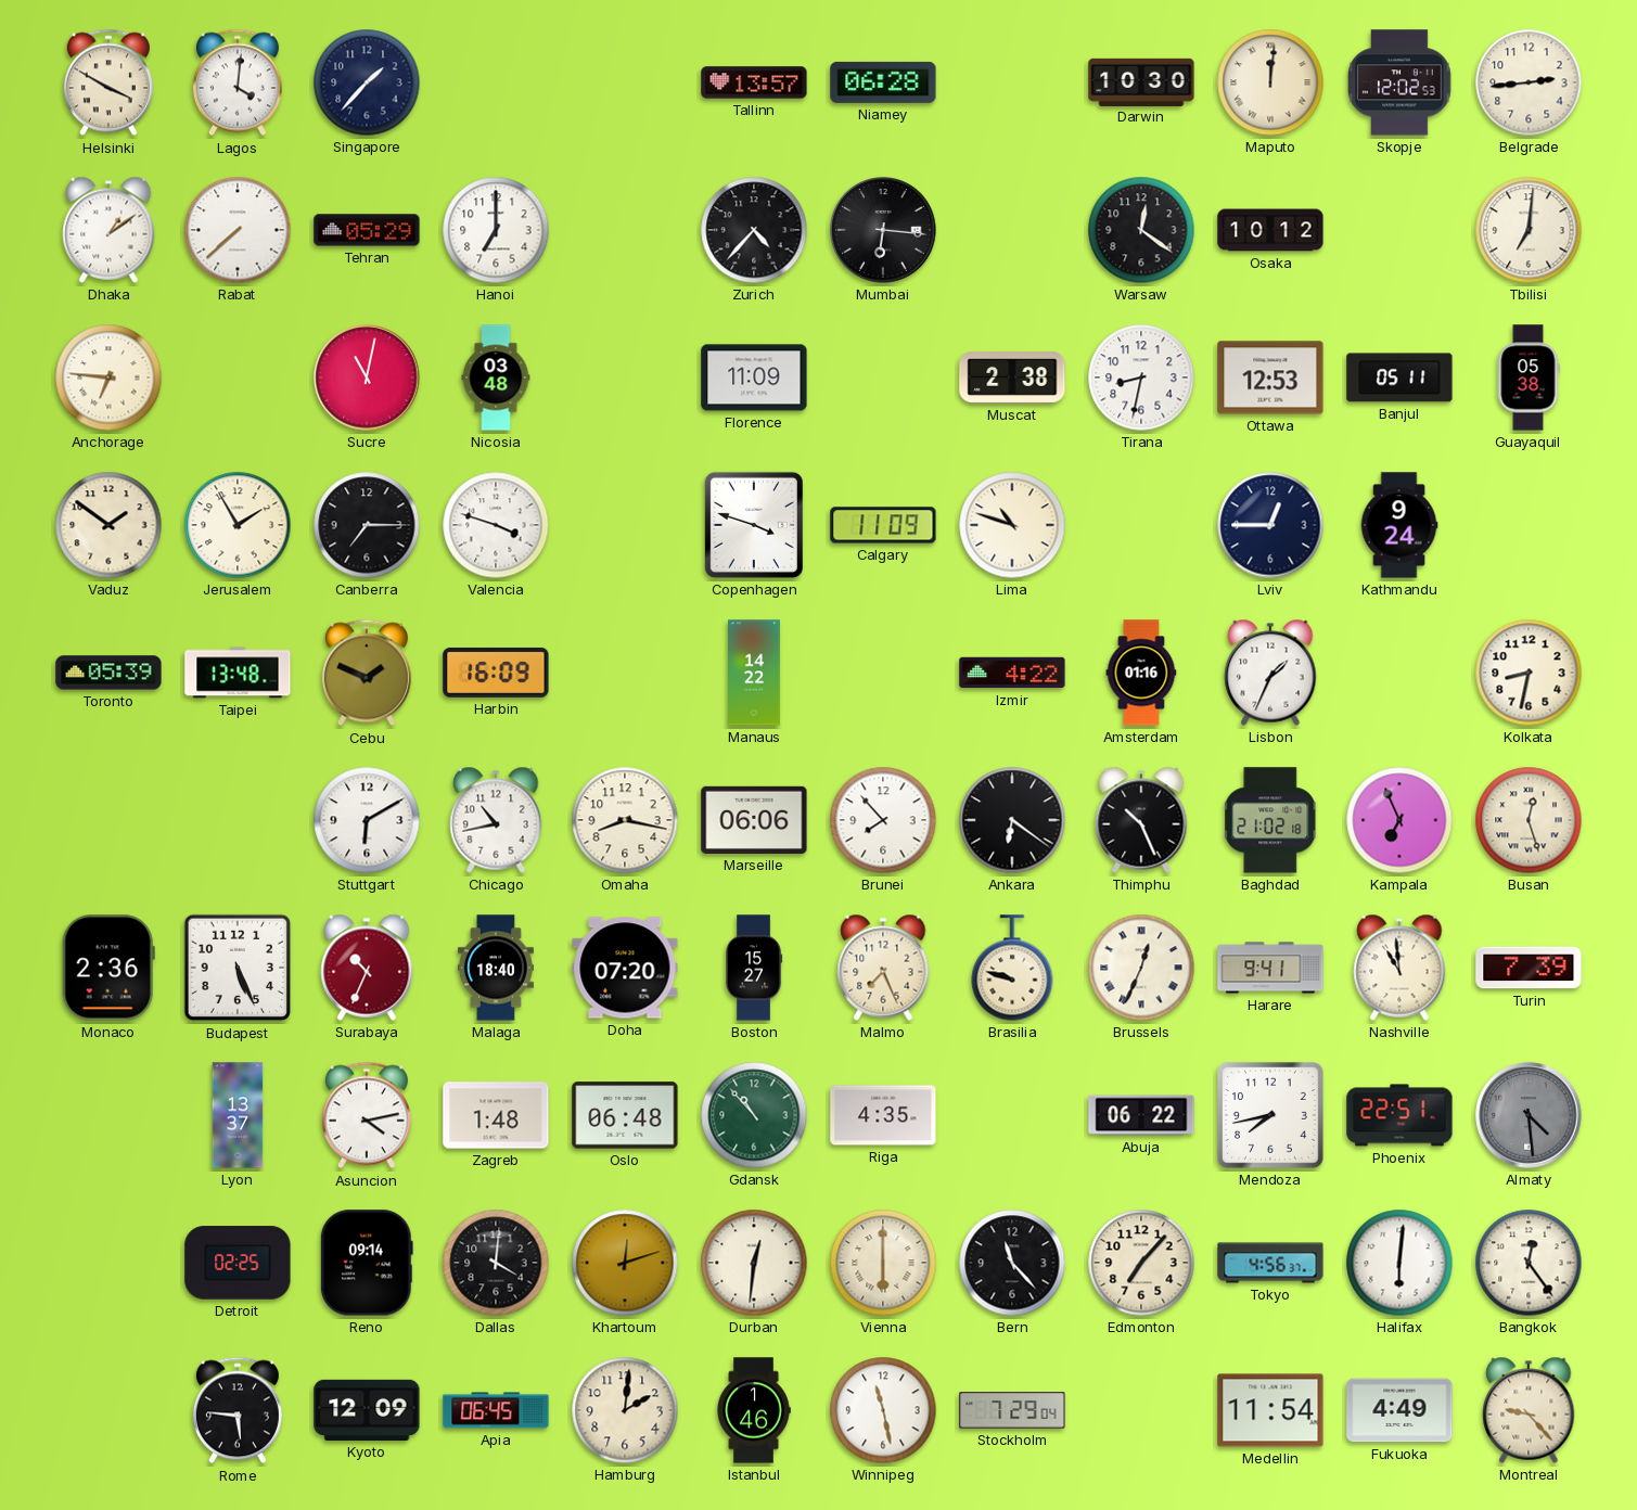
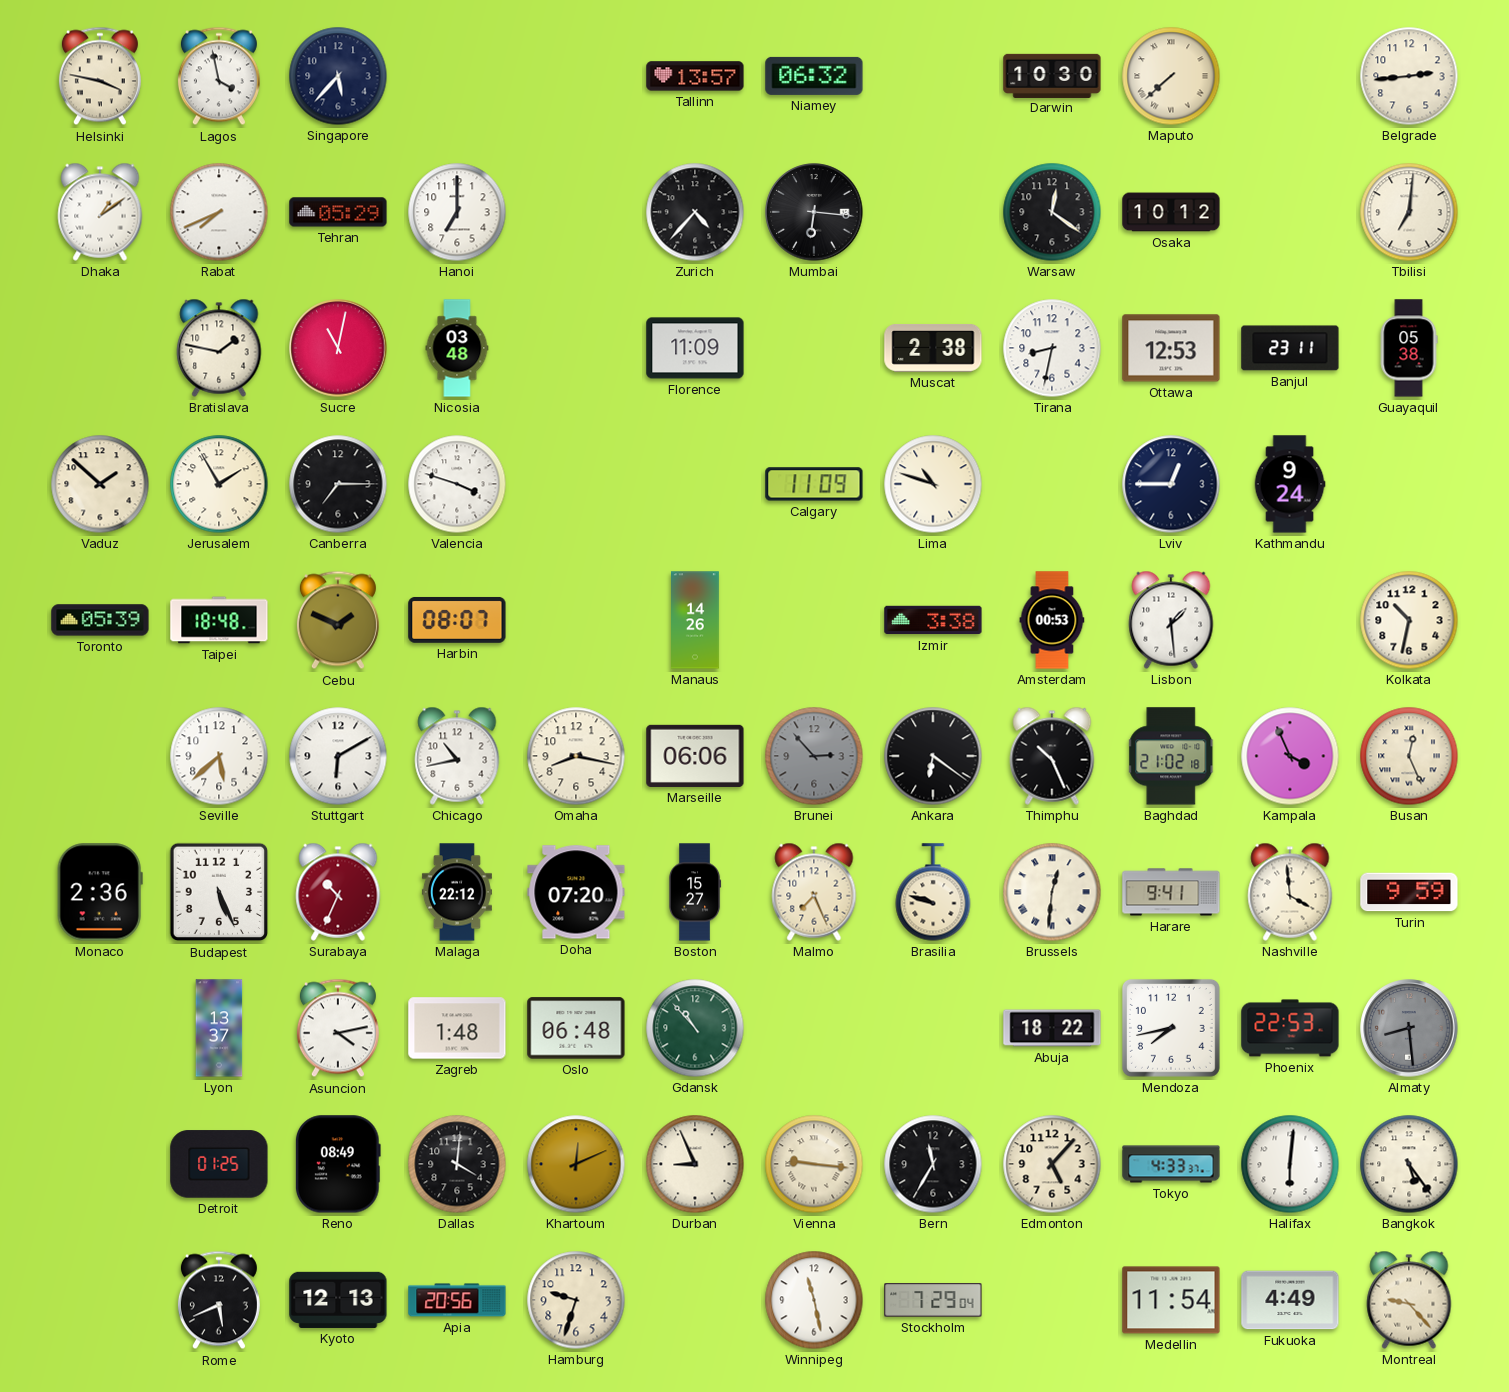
Helsinki: 3:50 -> 3:47 (100, 76)
Lagos: 4:01 -> 3:58 (219, 76)
Singapore: 1:37 -> 5:37 (338, 76)
Niamey: 06:28 -> 06:32 (814, 76)
Maputo: 12:01 -> 7:38 (1171, 76)
Skopje: 12:02 -> none (1399, 82)
Rabat: 7:38 -> 7:41 (219, 212)
Anchorage: 6:46 -> none (108, 378)
Bratislava: none -> 1:47 (219, 348)
Banjul: 05:11 -> 23:11 (1290, 348)
Vaduz: 1:51 -> 1:52 (100, 484)
Copenhagen: 3:48 -> none (754, 525)
Taipei: 13:48 -> 18:48 (219, 620)
Harbin: 16:09 -> 08:07 (457, 620)
Manaus: 14:22 -> 14:26 (696, 620)
Izmir: 4:22 -> 3:38 (933, 620)
Amsterdam: 01:16 -> 00:53 (1052, 620)
Lisbon: 1:34 -> 1:29 (1171, 620)
Kolkata: 8:32 -> 10:32 (1409, 620)
Seville: none -> 5:38 (219, 756)
Brunei: 7:53 -> 2:53 (814, 756)
Brunei dial: white -> grey (814, 756)
Kampala: 6:56 -> 3:56 (1290, 756)
Busan: 12:27 -> 12:26 (1409, 756)
Malaga: 18:40 -> 22:12 (457, 892)
Brussels: 12:34 -> 12:31 (1052, 892)
Nashville: 10:59 -> 3:59 (1290, 892)
Turin: 7:39 -> 9:59 (1409, 892)
Riga: 4:35 -> none (883, 1115)
Abuja: 06:22 -> 18:22 (1052, 1028)
Phoenix: 22:51 -> 22:53 (1290, 1028)
Almaty: 4:29 -> 8:29 (1409, 1028)
Detroit: 02:25 -> 01:25 (219, 1164)
Reno: 09:14 -> 08:49 (338, 1164)
Khartoum: 12:12 -> 12:11 (576, 1164)
Durban: 12:31 -> 8:56 (695, 1164)
Vienna: 6:00 -> 9:16 (814, 1164)
Bern: 11:23 -> 11:35 (933, 1164)
Edmonton: 7:07 -> 5:07 (1052, 1164)
Tokyo: 4:56 -> 4:33 (1171, 1164)
Bangkok: 12:24 -> 5:24 (1409, 1164)
Rome: 5:46 -> 5:41 (219, 1300)
Kyoto: 12:09 -> 12:13 (338, 1300)
Apia: 06:45 -> 20:56 (457, 1300)
Hamburg: 2:01 -> 9:33 (576, 1300)
Istanbul: 1:46 -> none (754, 1410)
